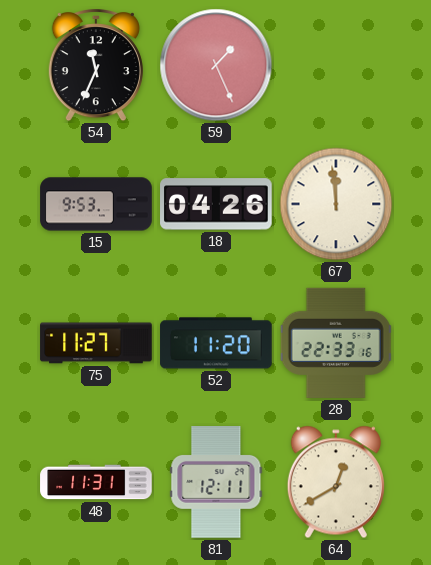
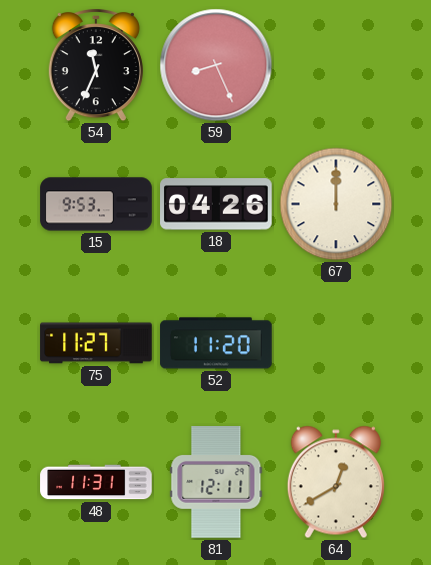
59: 1:26 -> 8:26 (216, 65)
67: 11:59 -> 12:00 (336, 204)
28: 22:33 -> none (336, 343)
